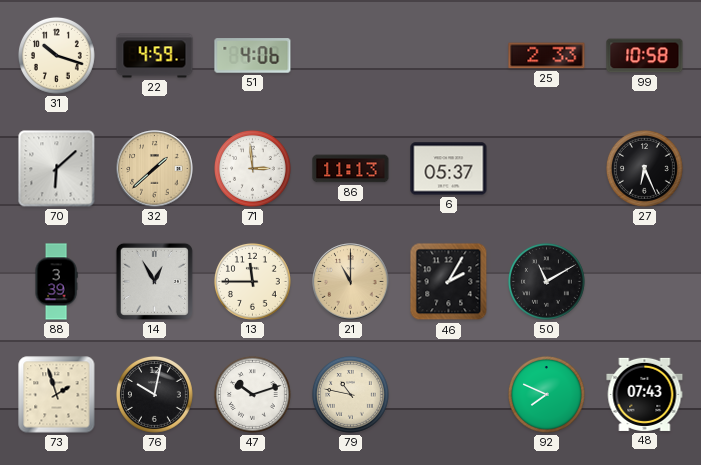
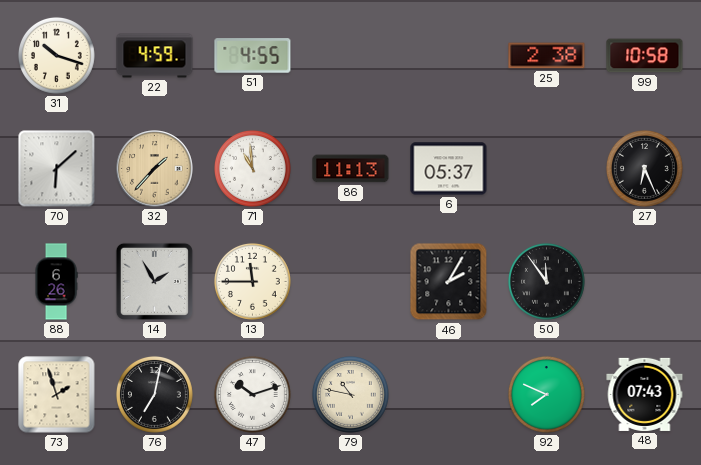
51: 4:06 -> 4:55 (253, 56)
25: 2:33 -> 2:38 (547, 56)
32: 1:38 -> 1:37 (155, 169)
71: 2:59 -> 10:59 (252, 168)
88: 3:39 -> 6:26 (56, 282)
14: 12:55 -> 1:55 (154, 281)
21: 11:00 -> none (351, 282)
50: 11:10 -> 11:54 (546, 281)
76: 10:02 -> 7:02 (154, 394)
